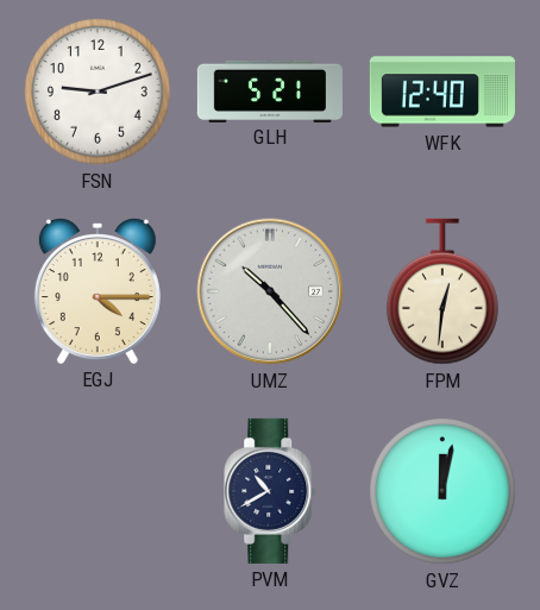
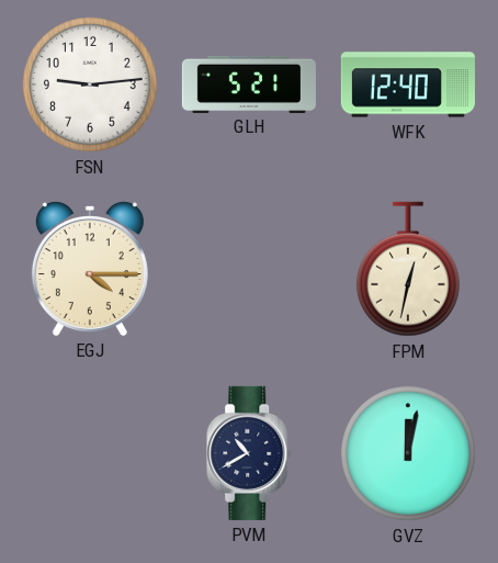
FSN: 9:12 -> 9:14 (91, 86)
UMZ: 10:23 -> none (270, 291)
FPM: 12:31 -> 12:32 (408, 269)
